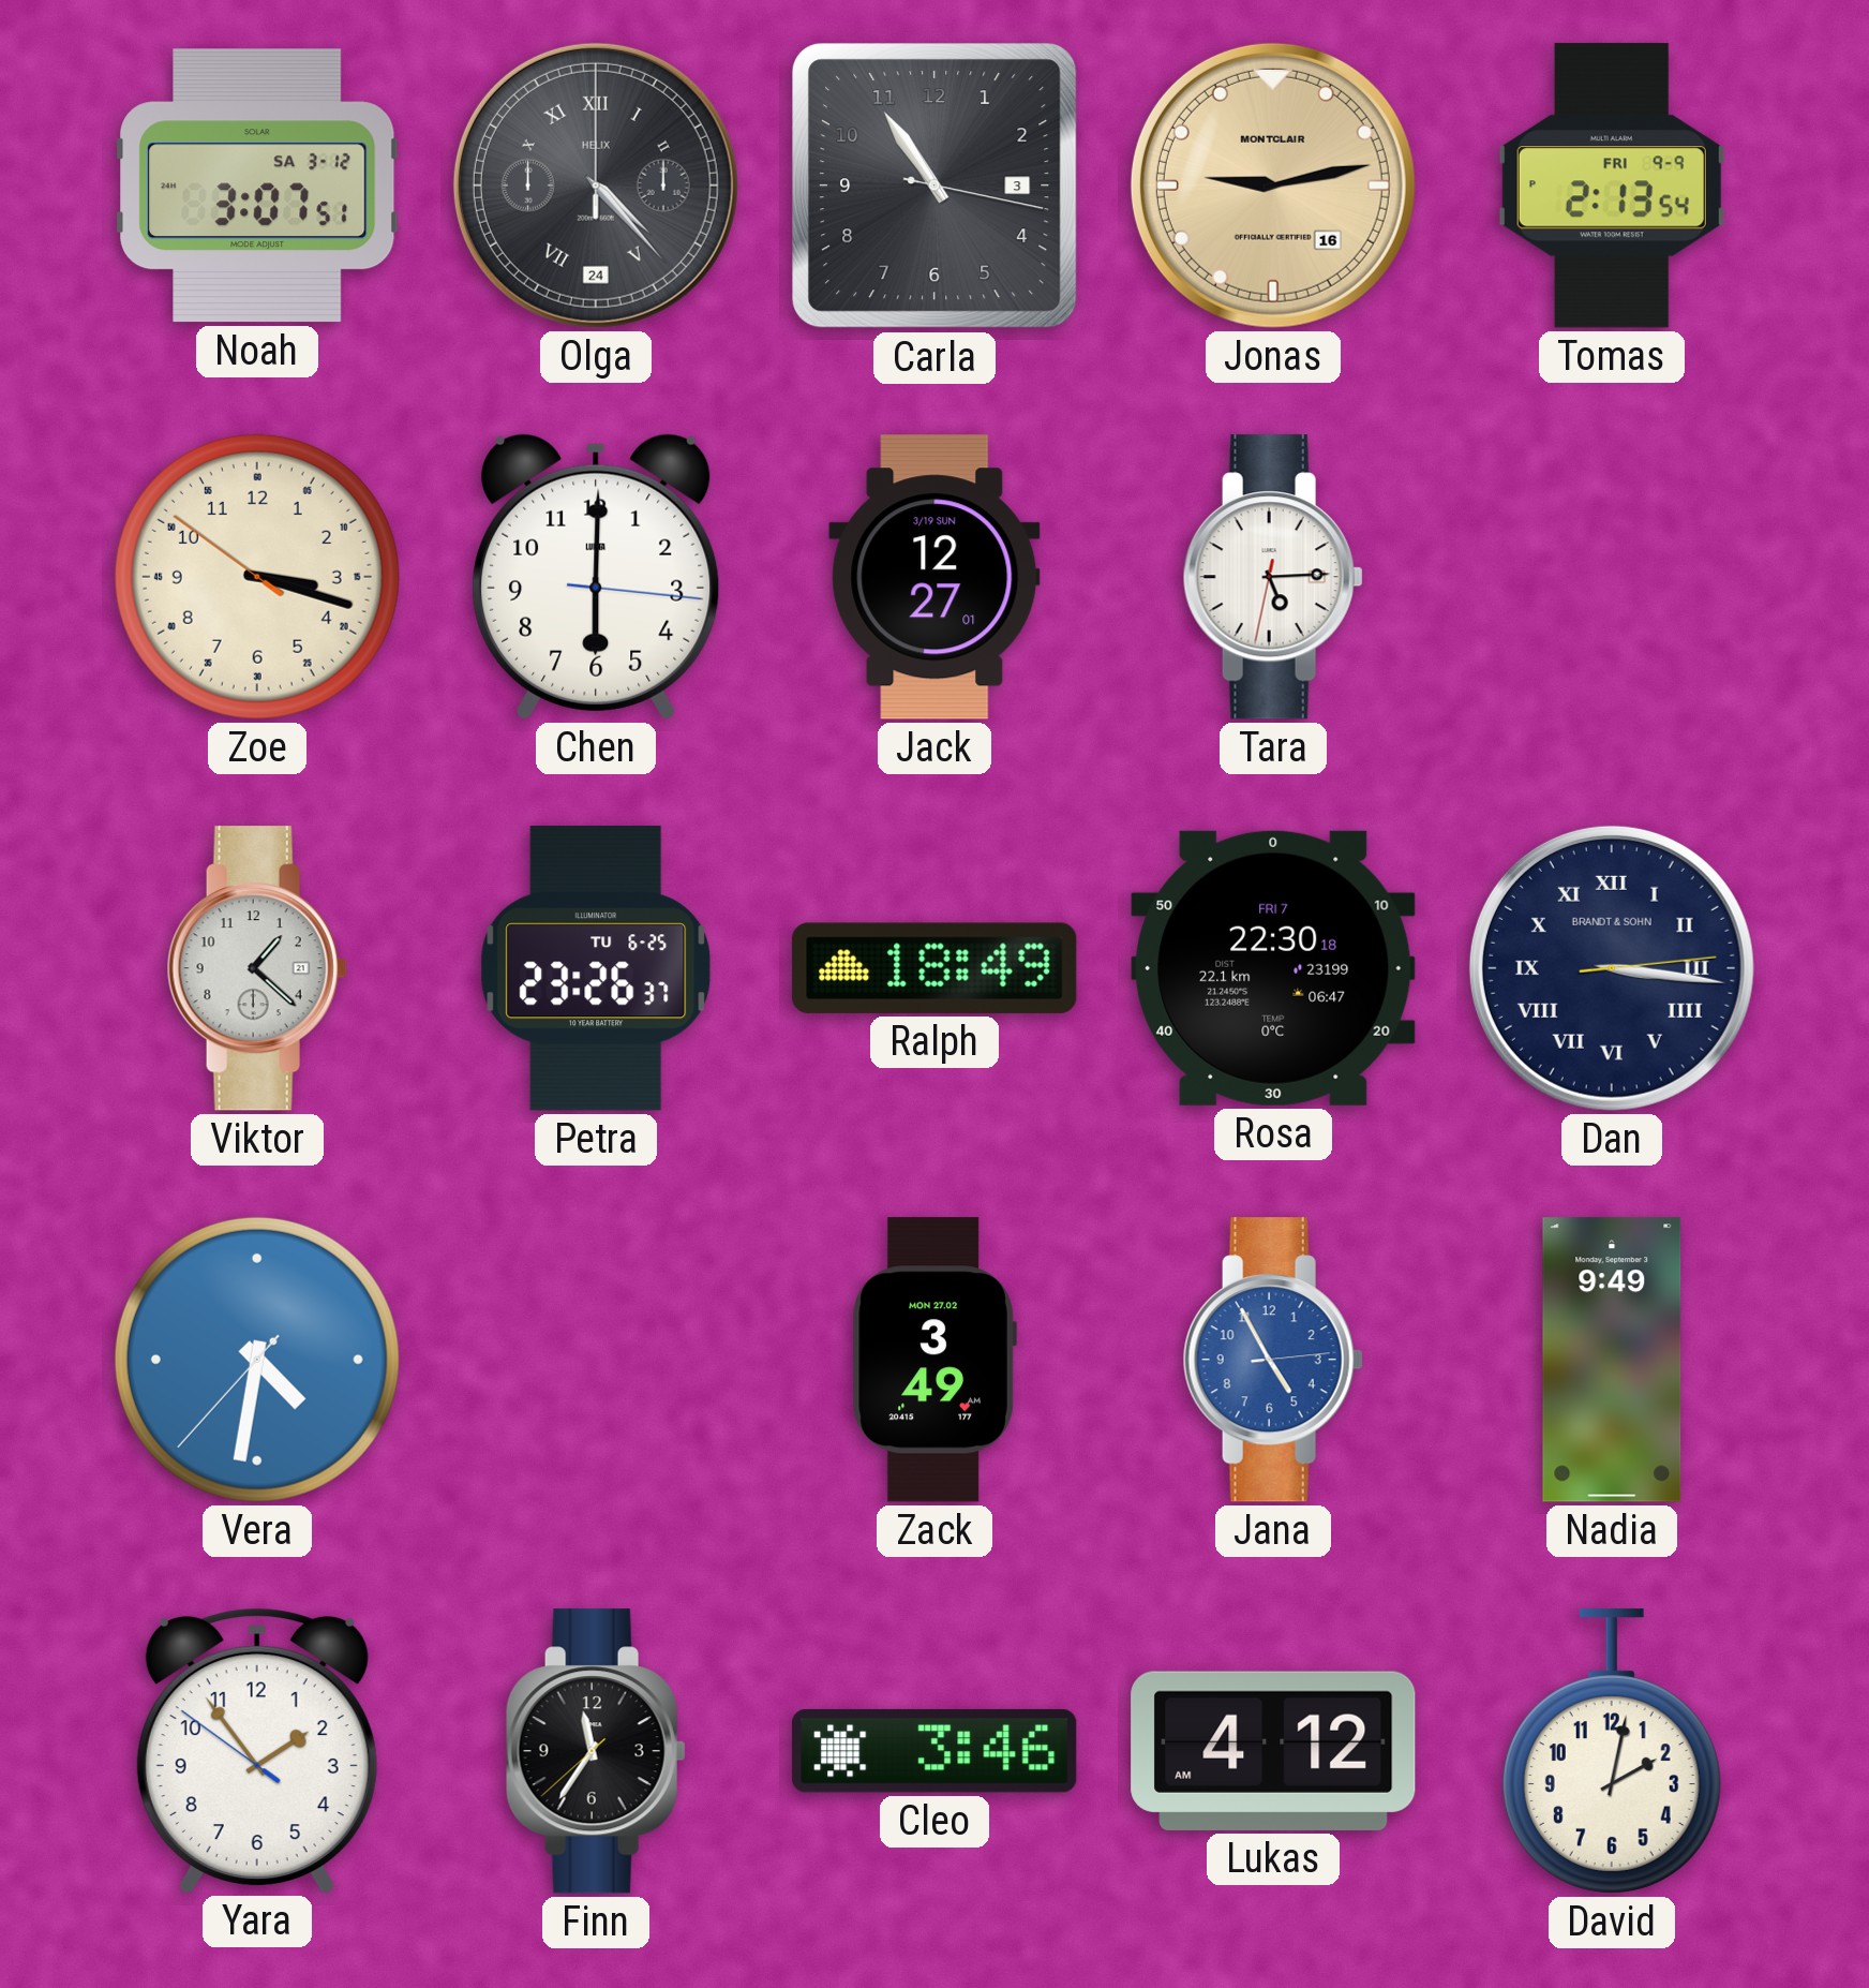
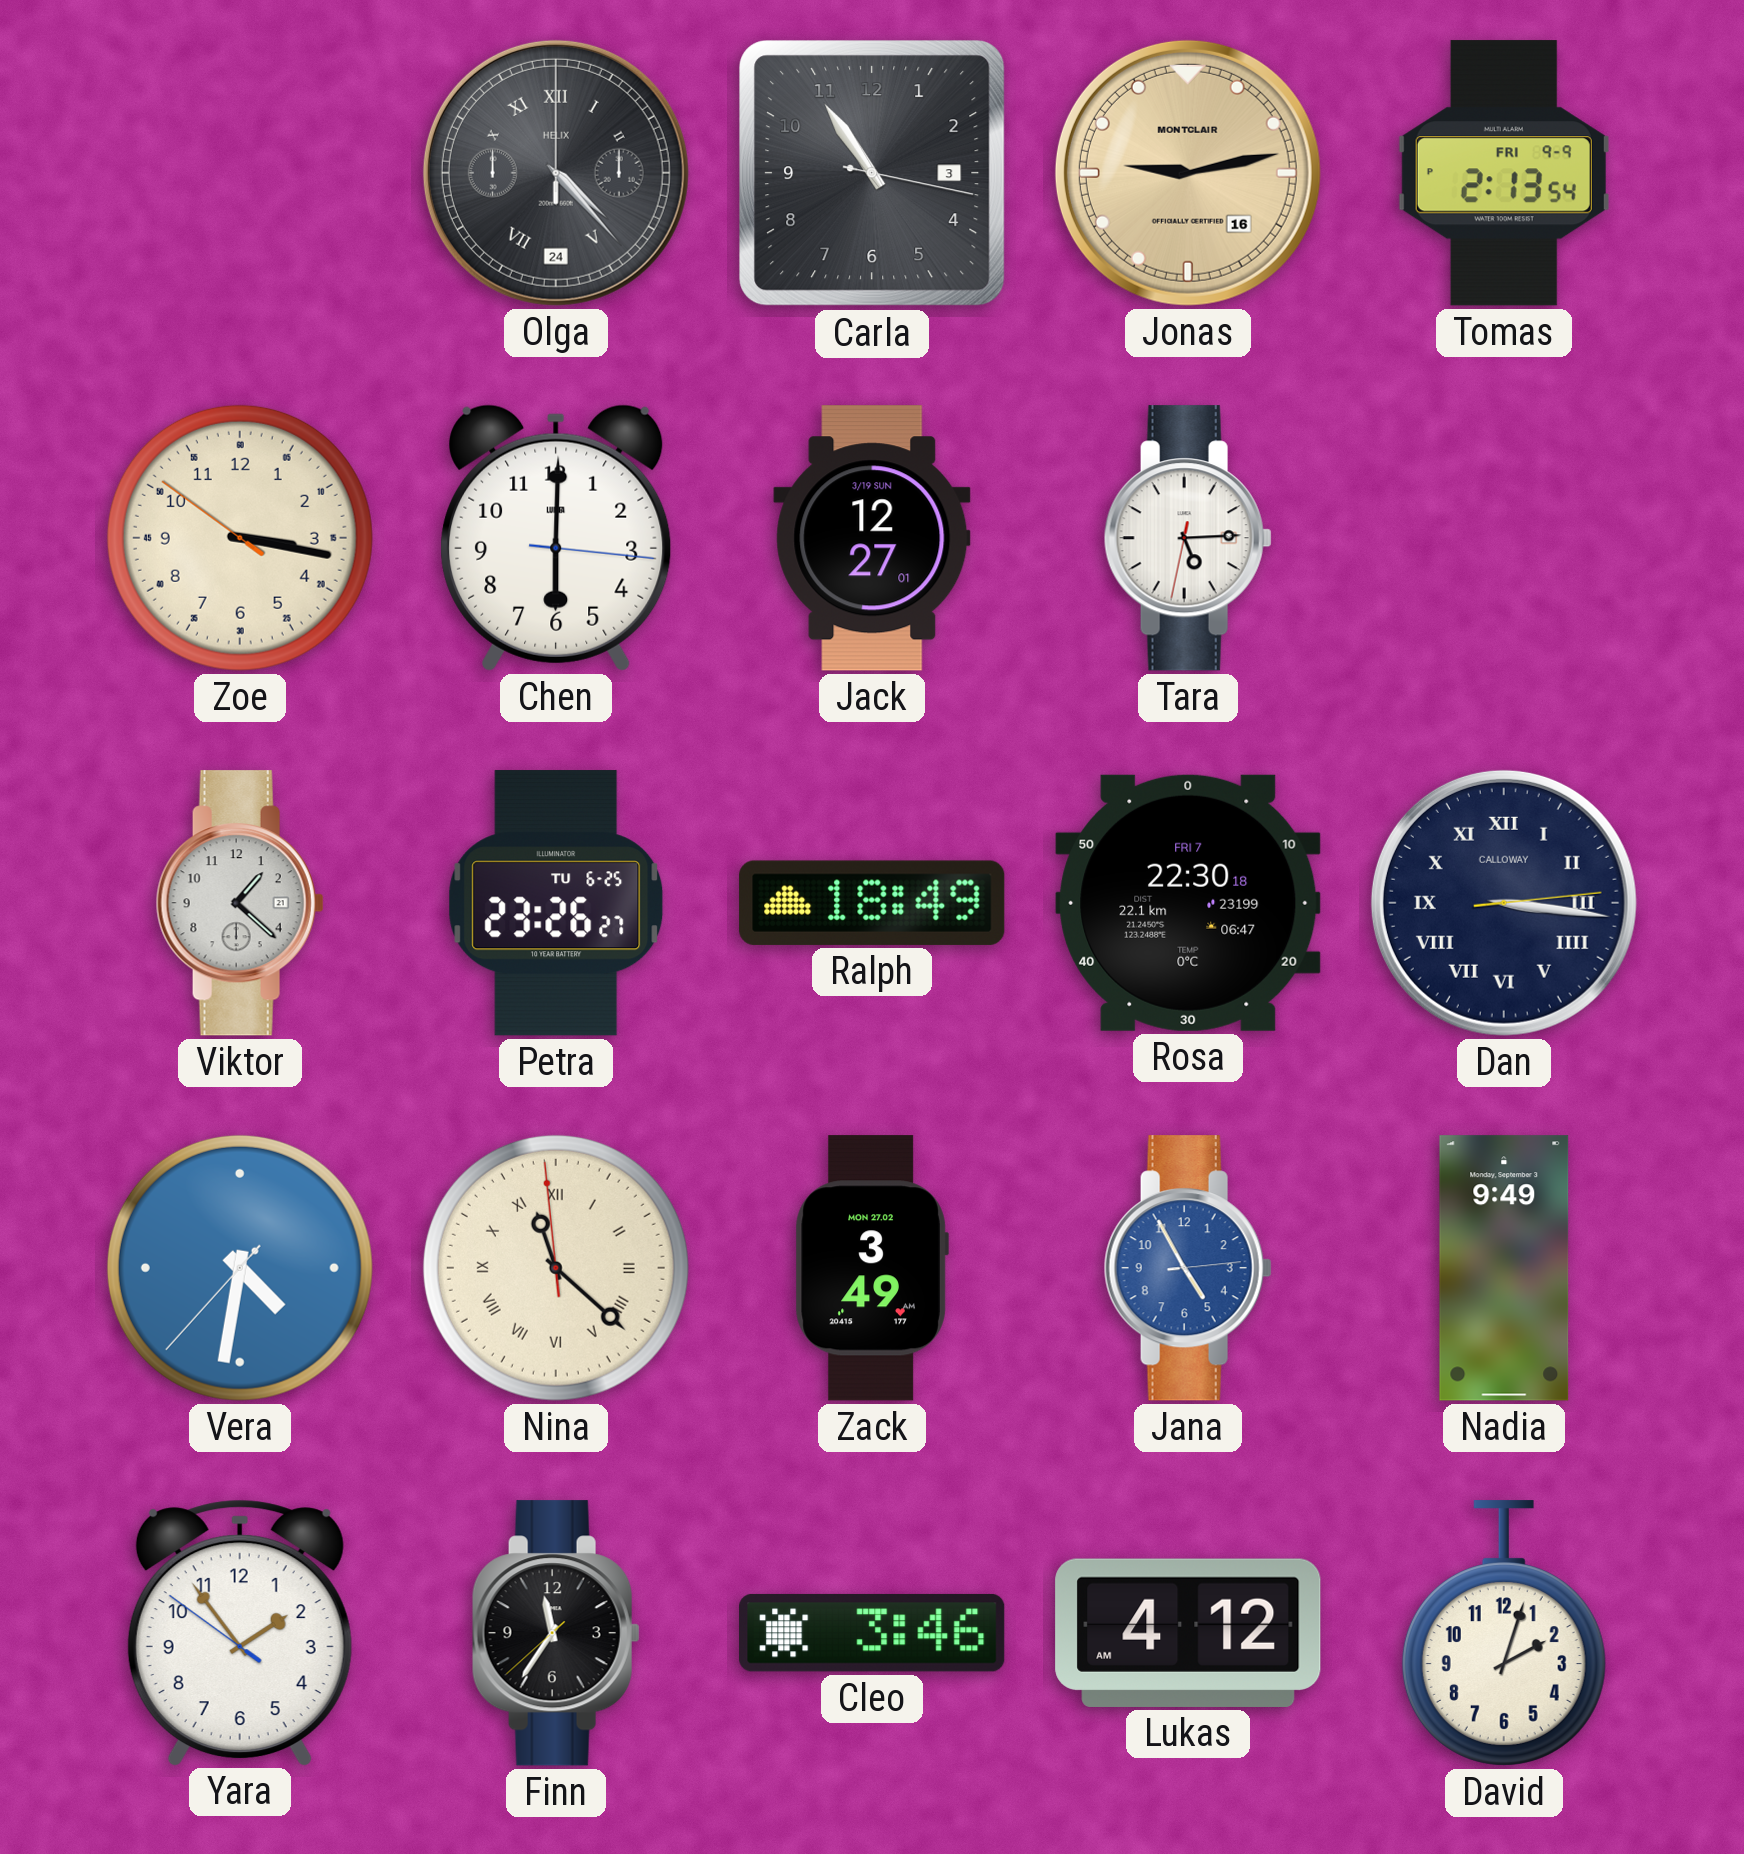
Noah: 3:07 -> none (257, 186)
Zoe: 3:17 -> 3:16 (240, 538)
Petra: 23:26:37 -> 23:26:27 (556, 903)
Dan brand: BRANDT & SOHN -> CALLOWAY (1504, 903)
Nina: none -> 11:21 (556, 1268)
David: 2:02 -> 2:03 (1504, 1633)
